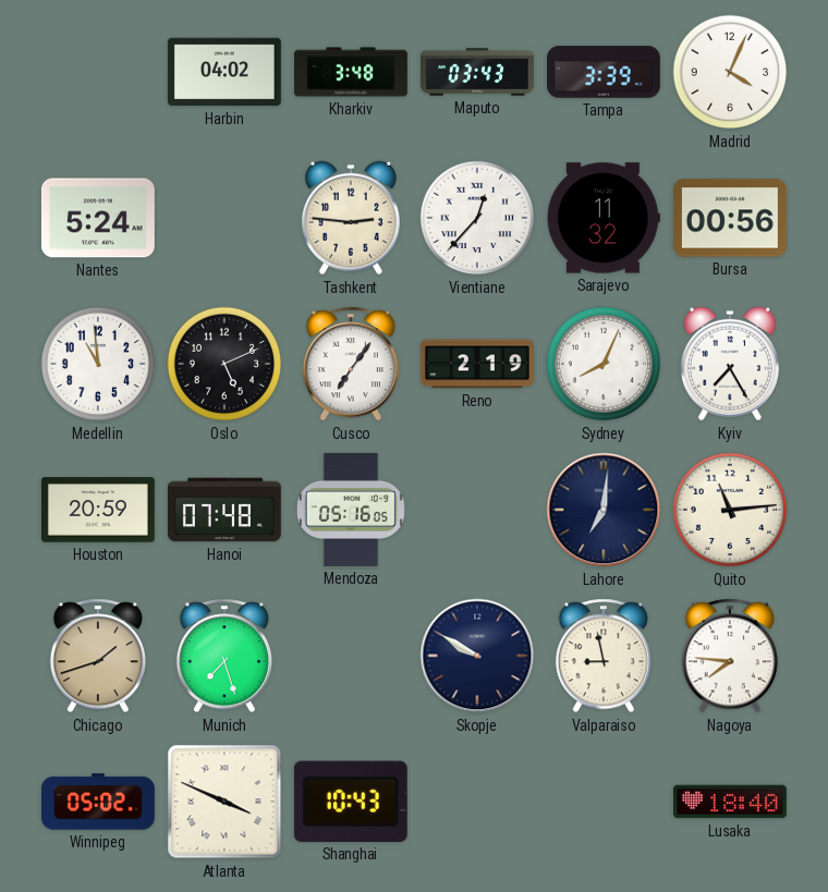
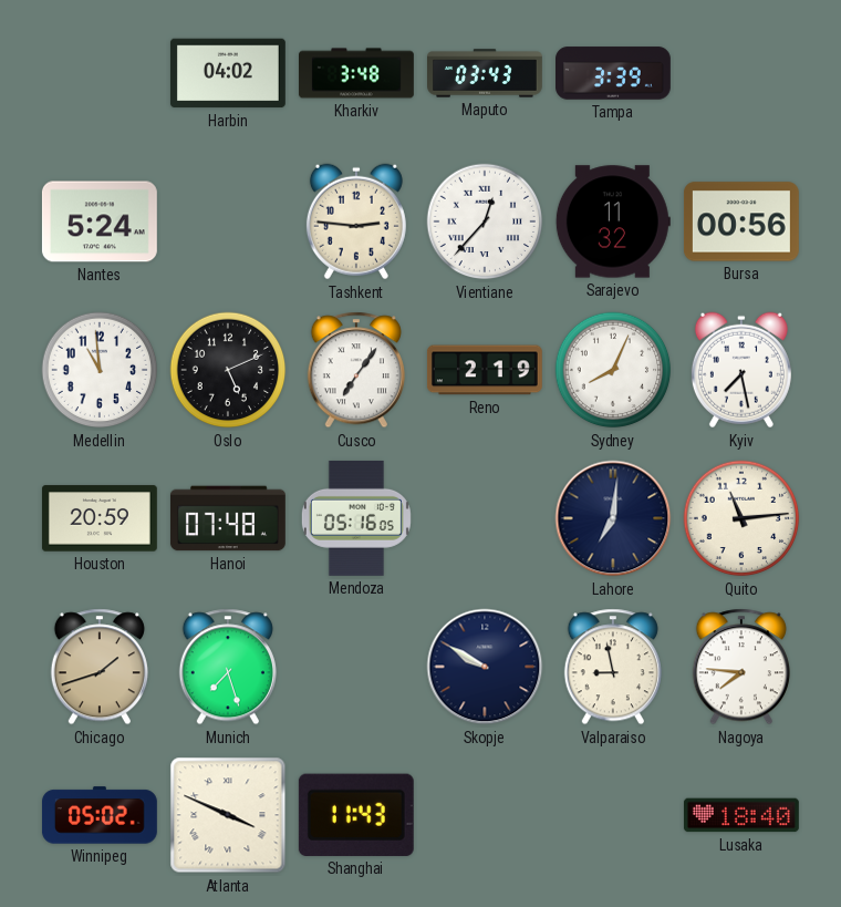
Madrid: 4:04 -> none (730, 72)
Kyiv: 7:25 -> 7:28 (741, 370)
Shanghai: 10:43 -> 11:43 (356, 815)
